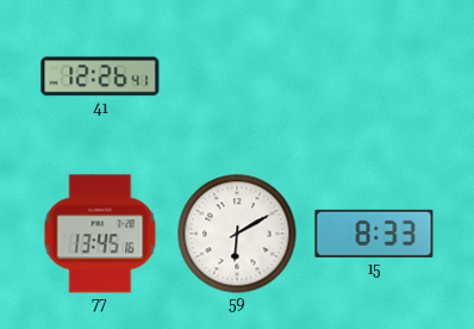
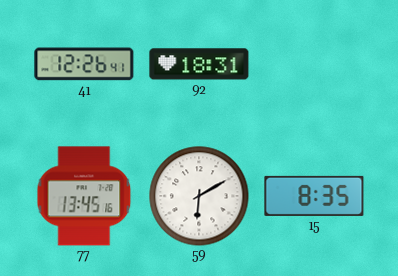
92: none -> 18:31 (199, 64)
15: 8:33 -> 8:35 (314, 196)
